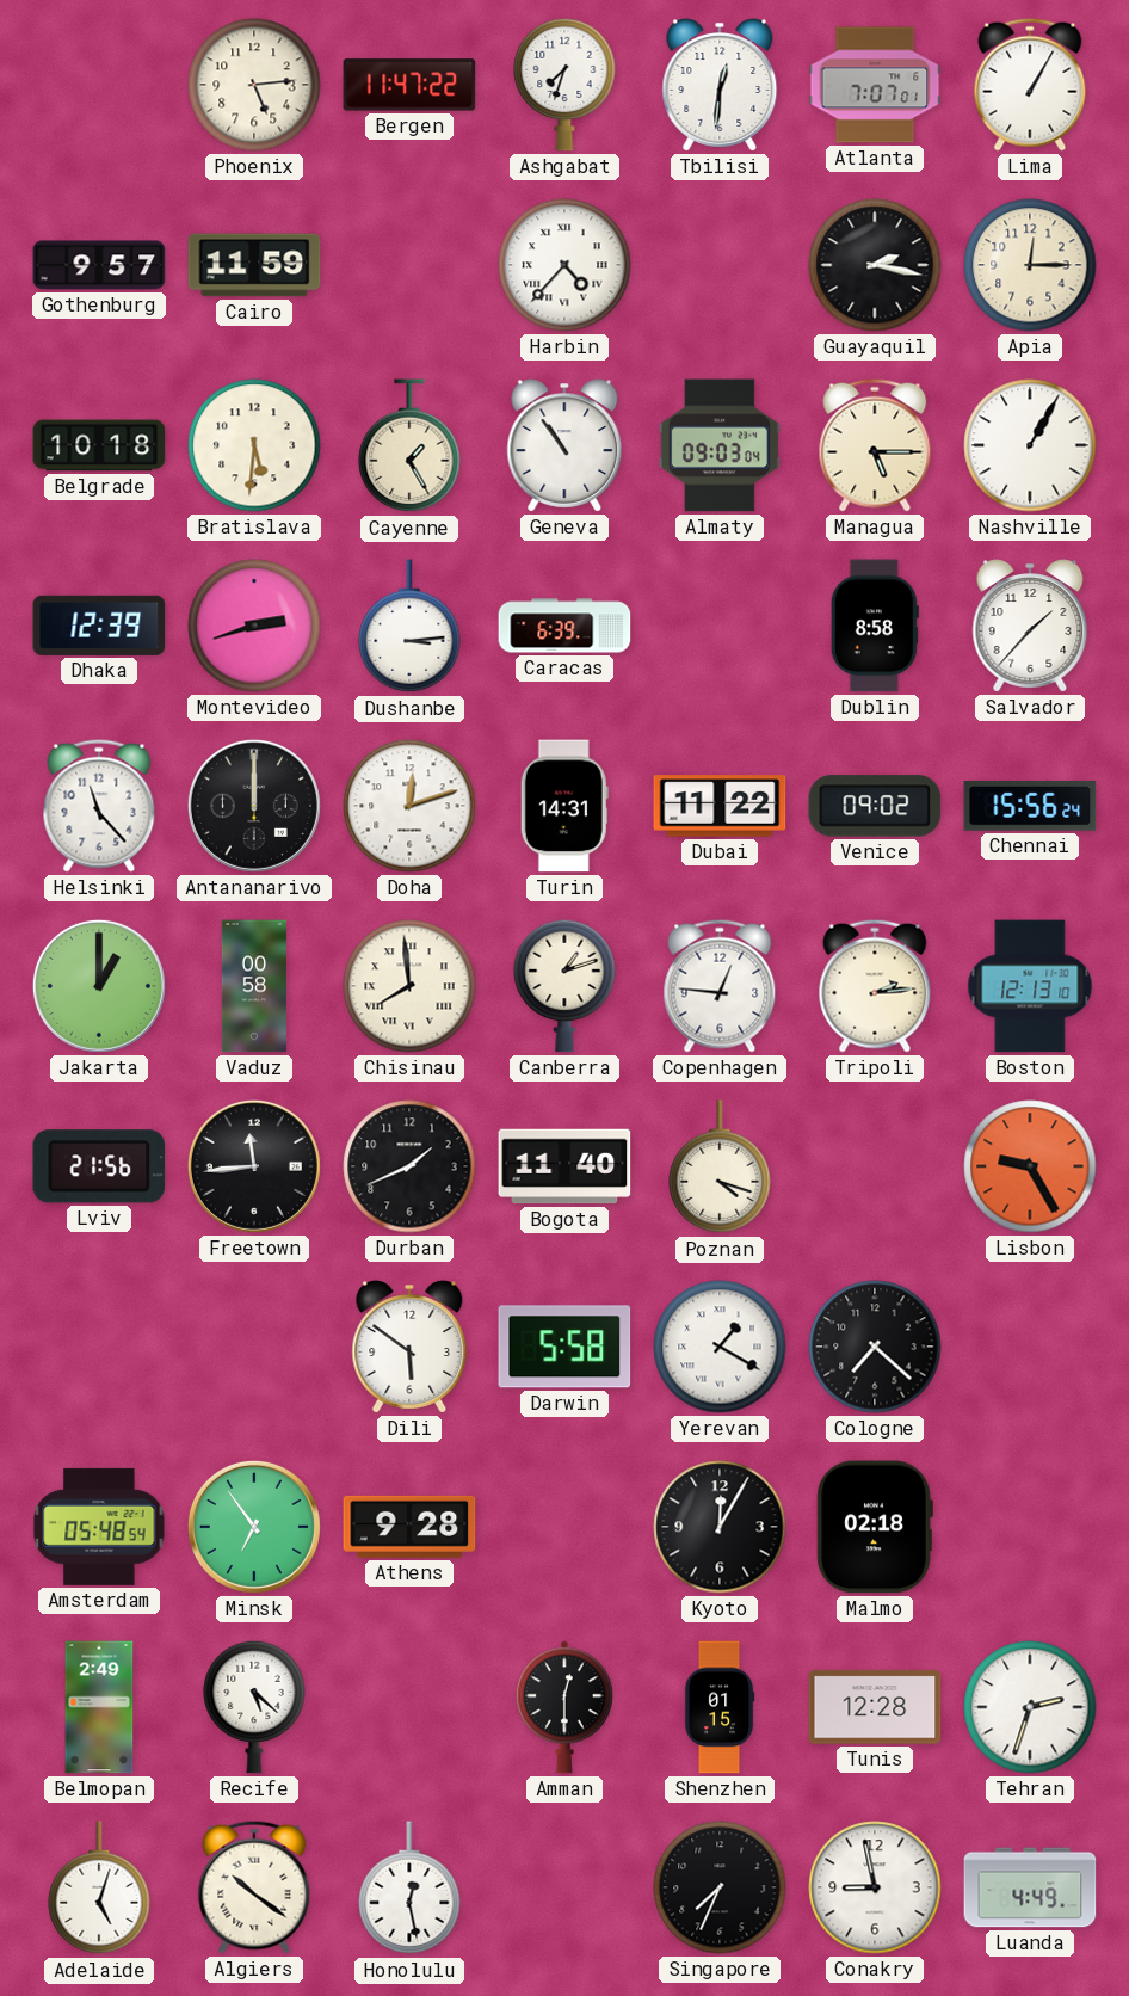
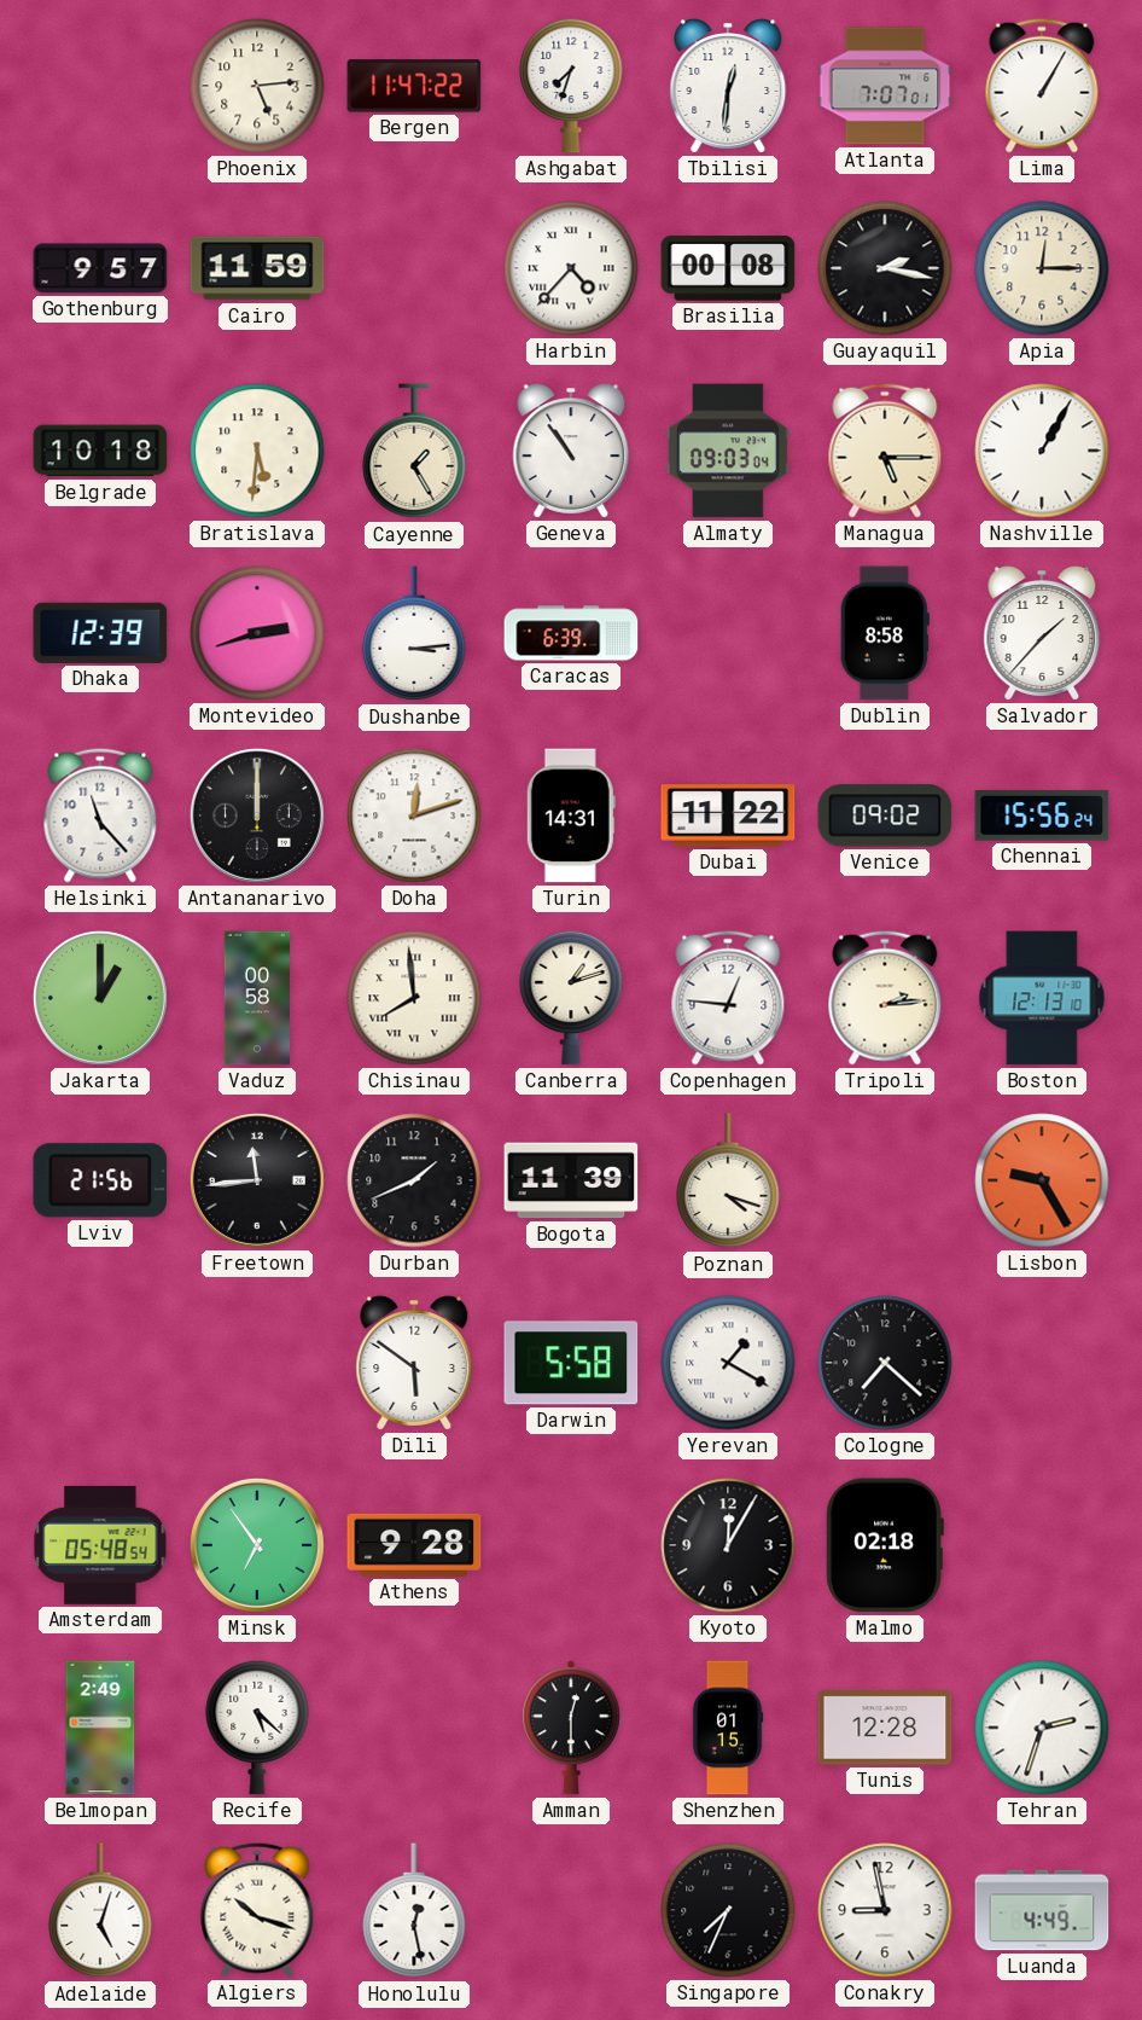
Brasilia: none -> 00:08 (728, 268)
Bogota: 11:40 -> 11:39 (571, 1180)
Algiers: 10:21 -> 10:18 (257, 1910)
